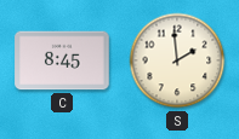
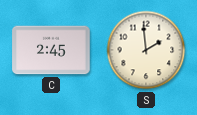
C: 8:45 -> 2:45 (51, 50)
